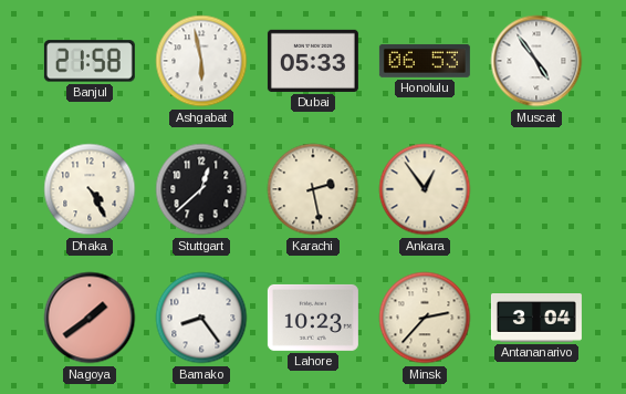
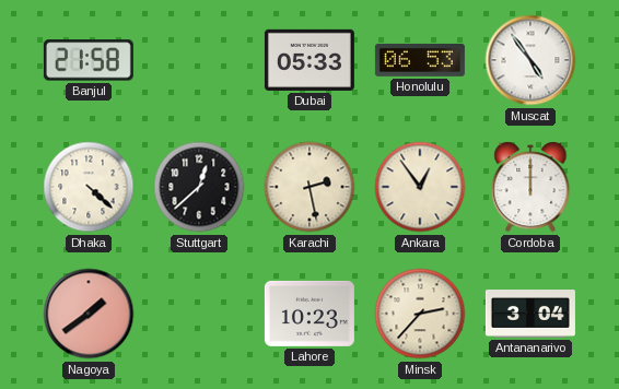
Ashgabat: 5:58 -> none (201, 61)
Dhaka: 4:25 -> 4:22 (89, 187)
Cordoba: none -> 12:00 (530, 187)
Bamako: 8:24 -> none (201, 318)
